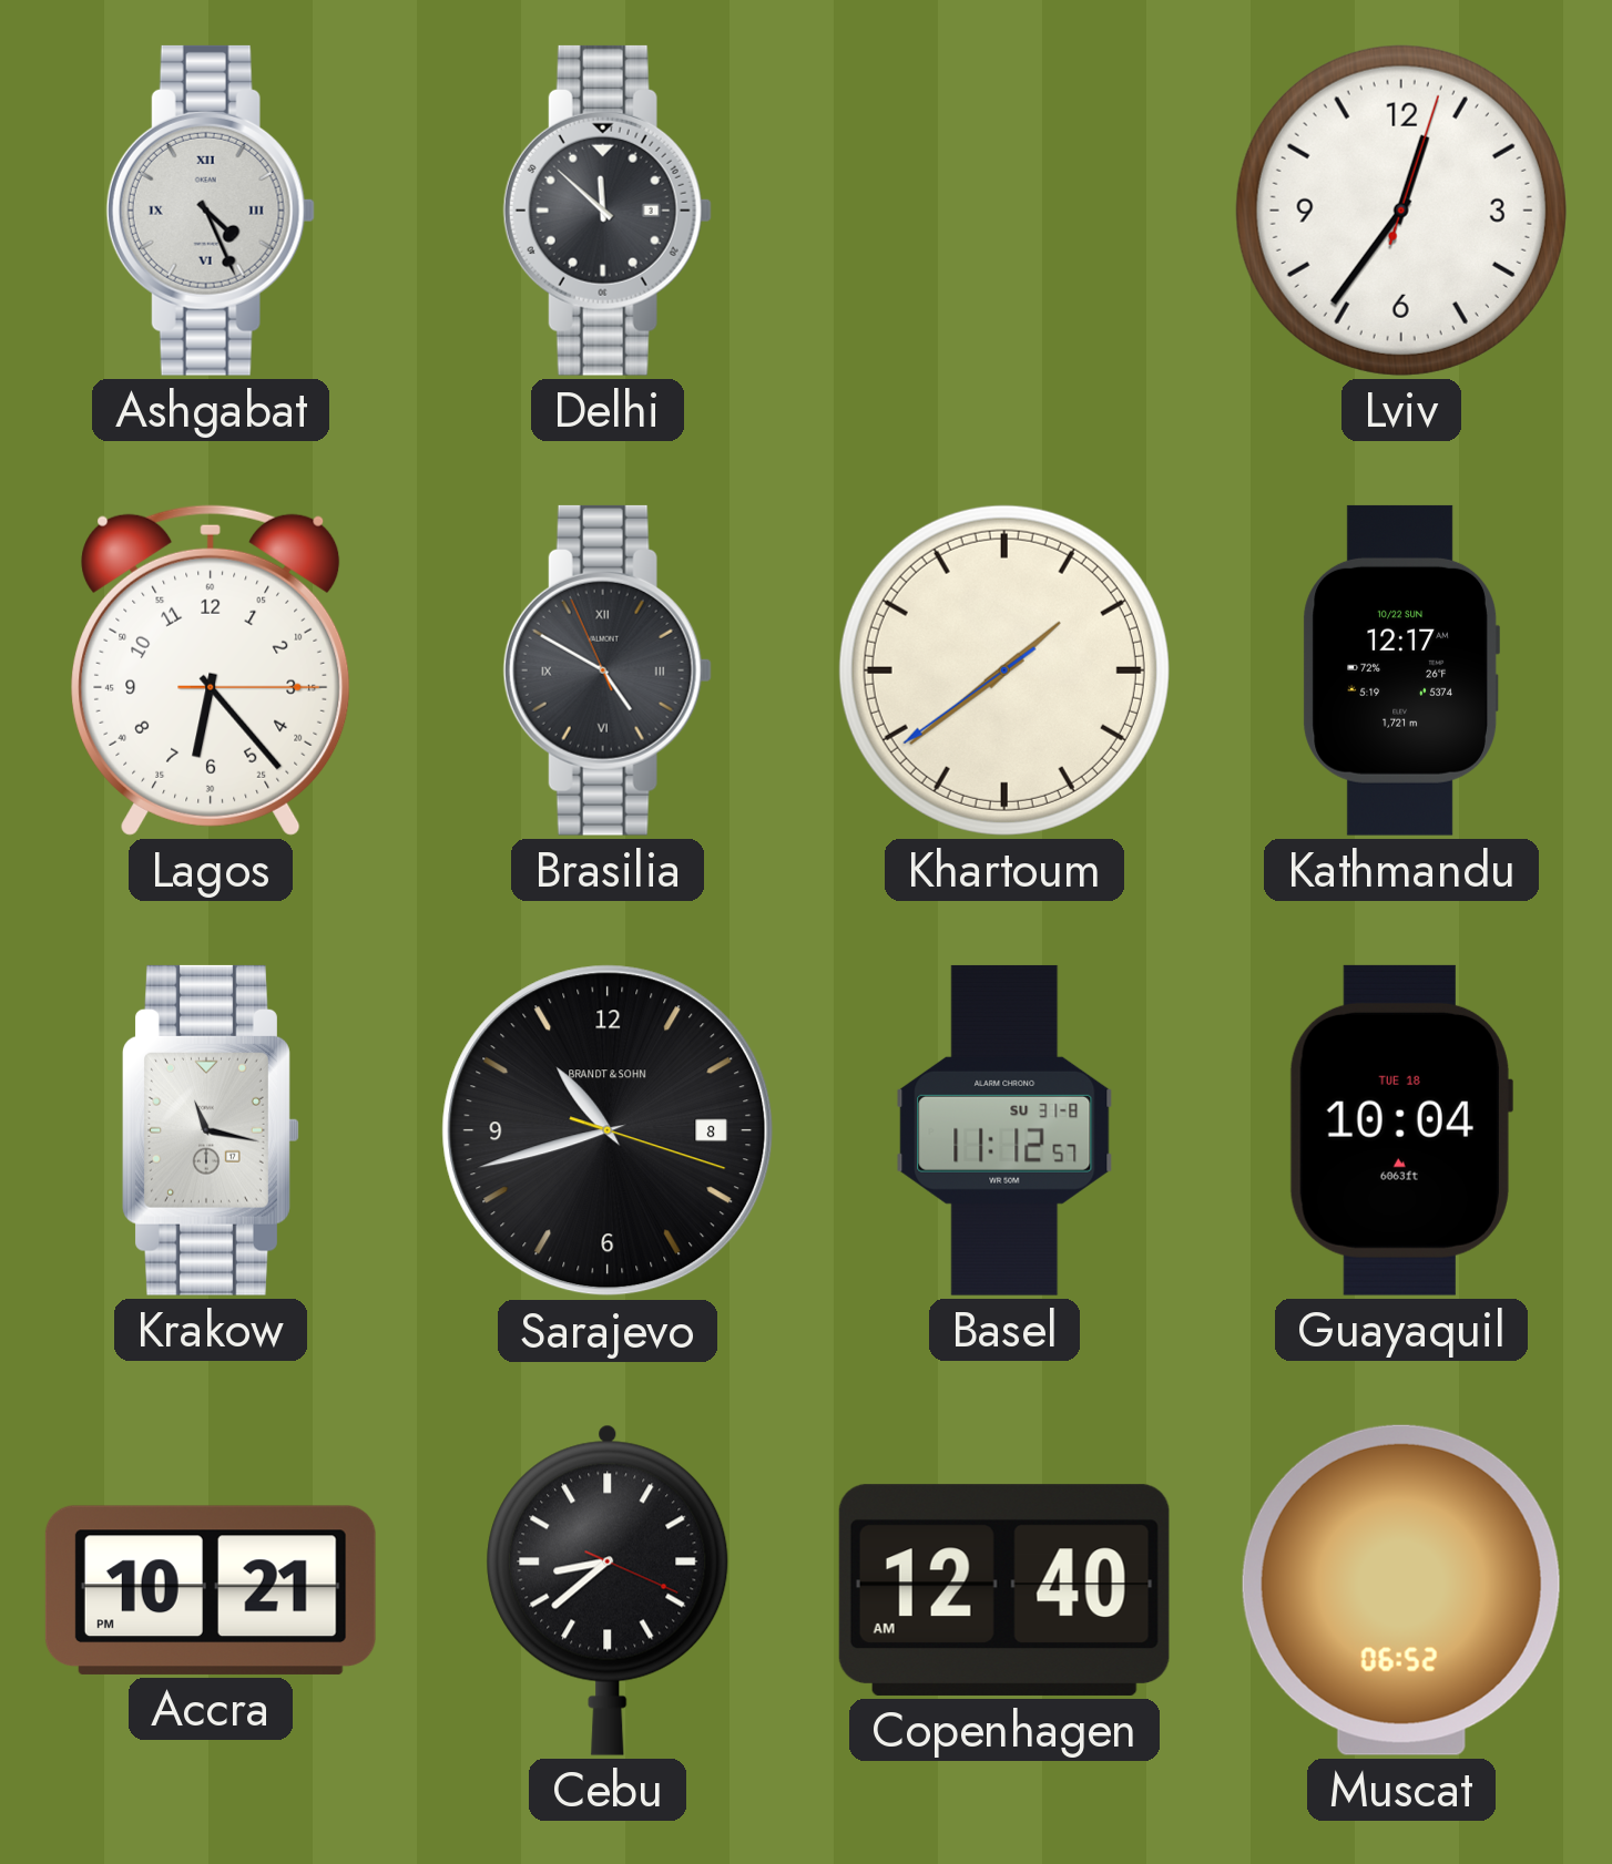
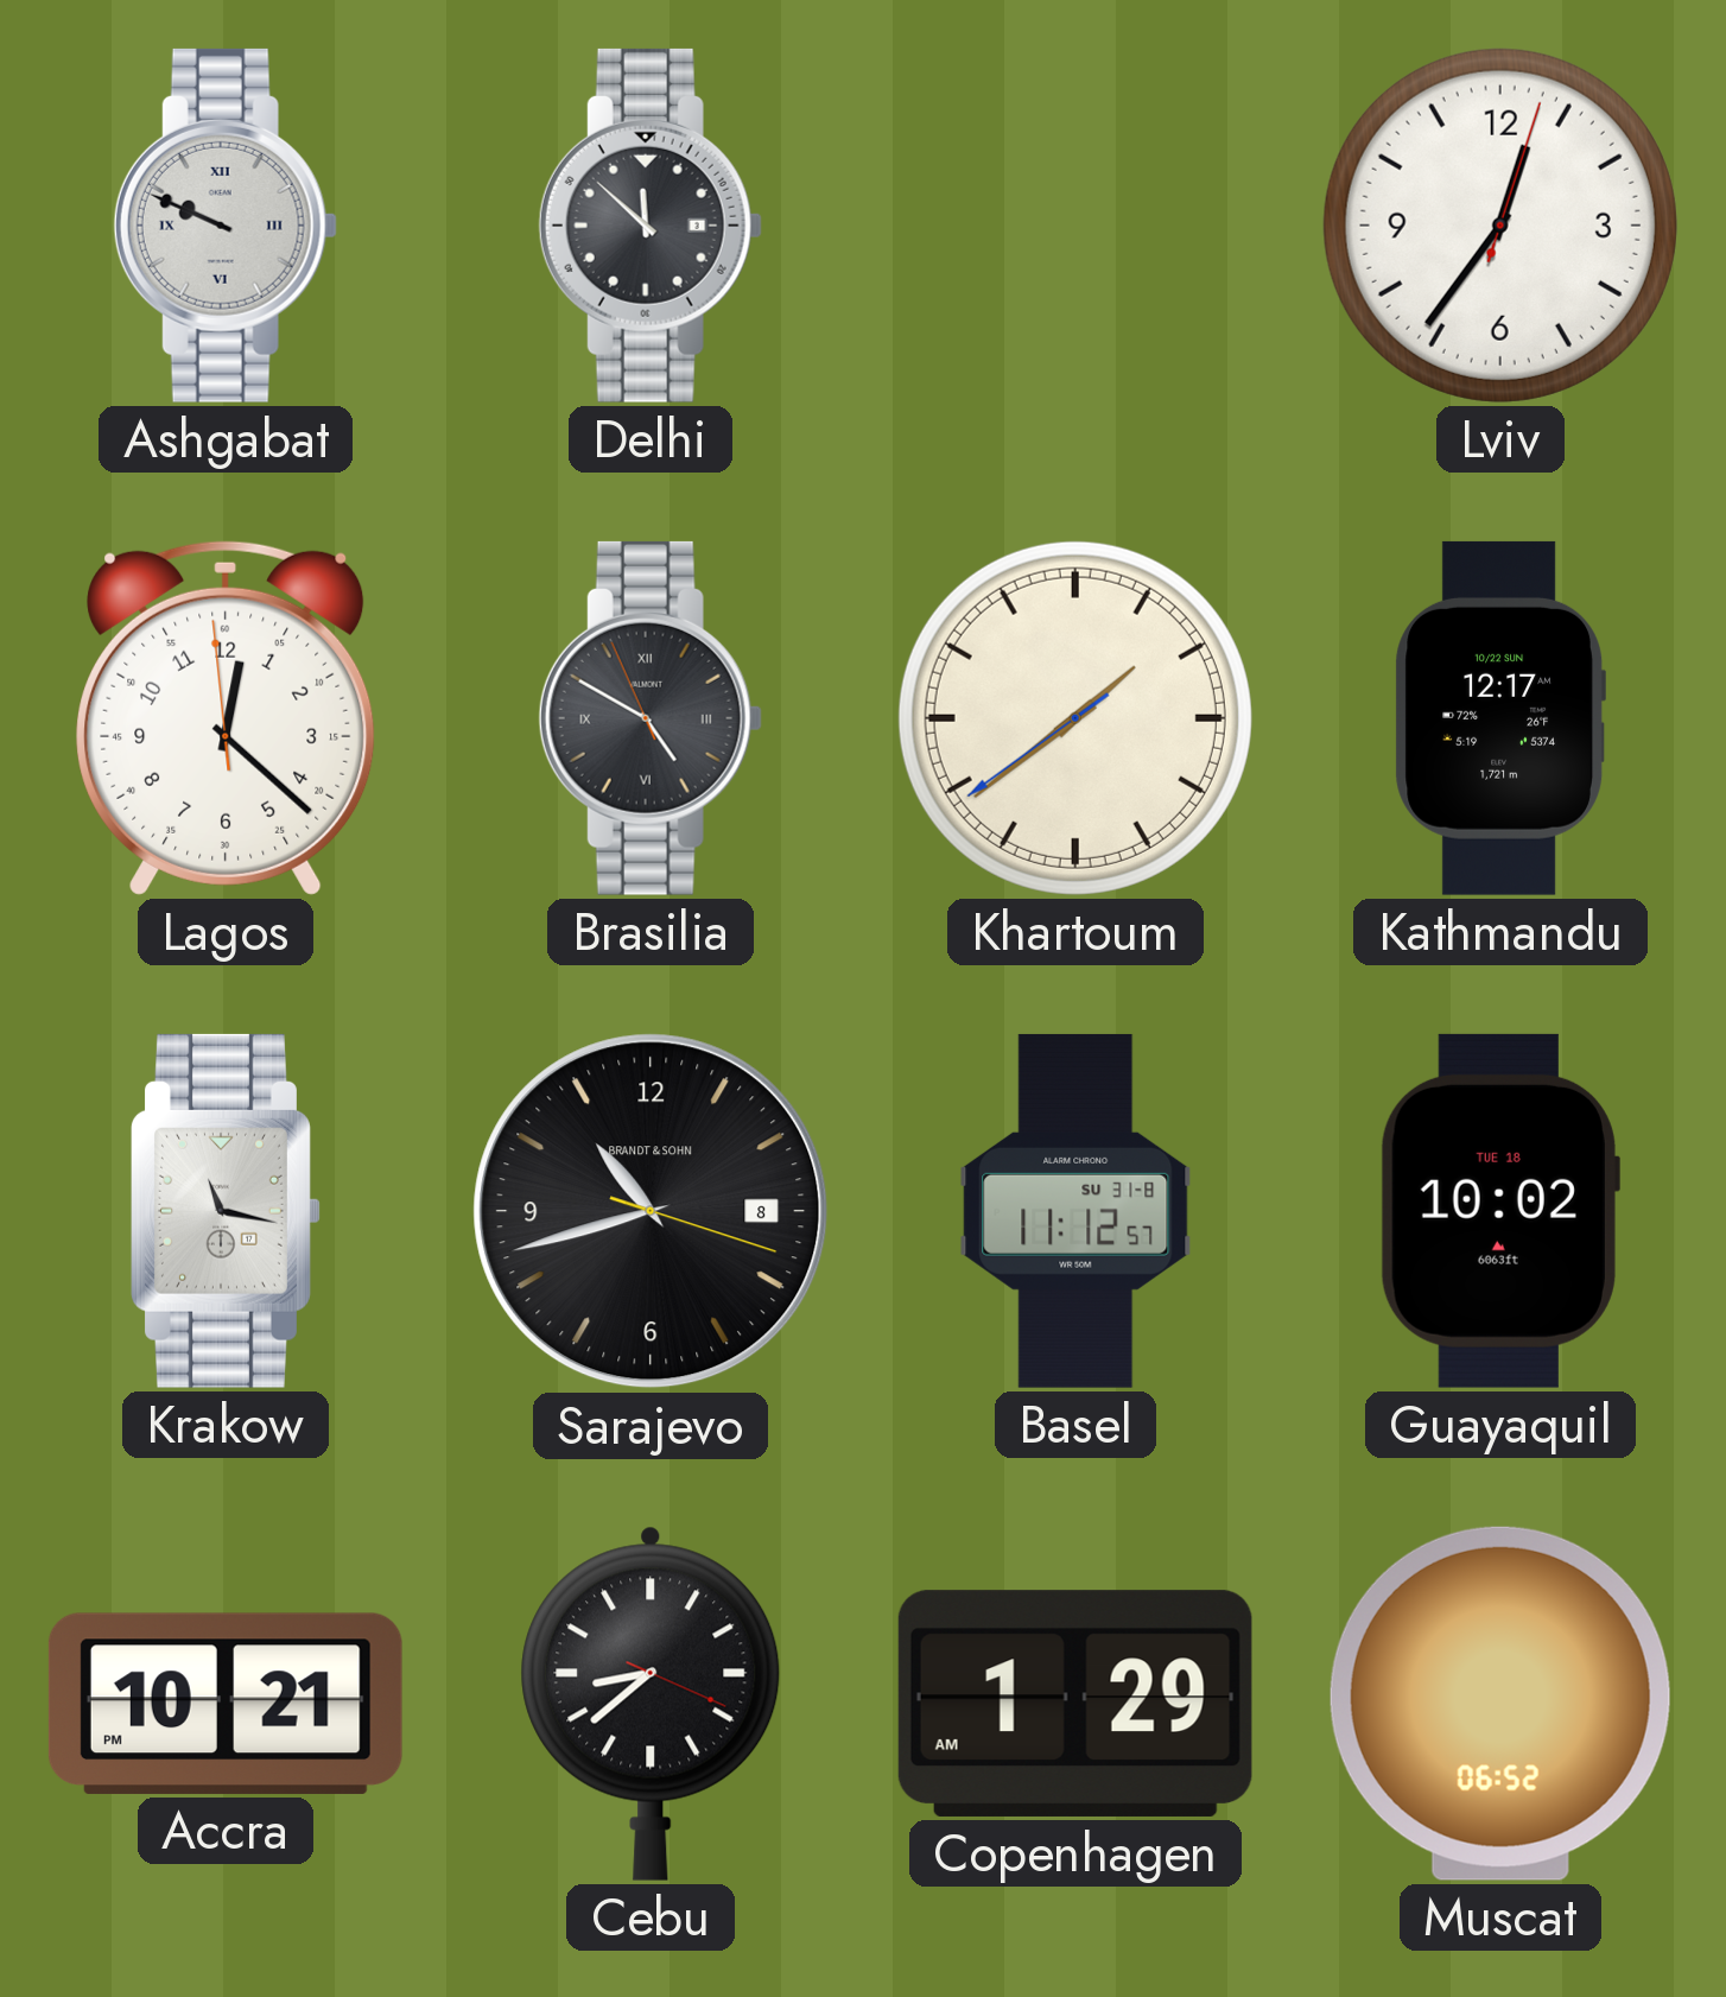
Ashgabat: 4:26 -> 9:49 (226, 226)
Lagos: 6:23 -> 12:21 (226, 718)
Guayaquil: 10:04 -> 10:02 (1499, 1211)
Copenhagen: 12:40 -> 1:29 (1075, 1704)
